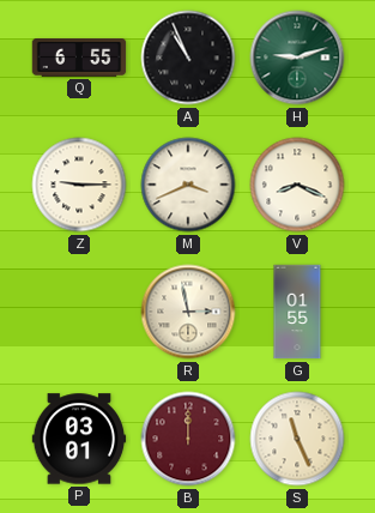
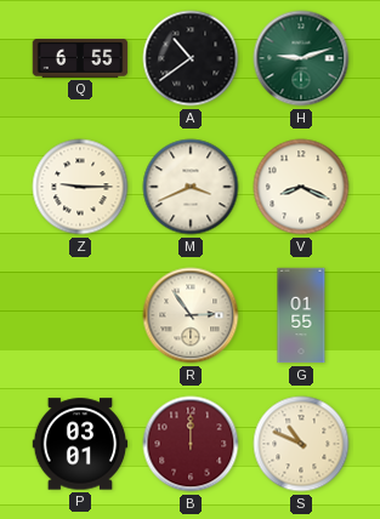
A: 10:56 -> 10:39 (191, 58)
R: 2:58 -> 2:54 (191, 315)
S: 11:26 -> 10:49 (301, 444)
